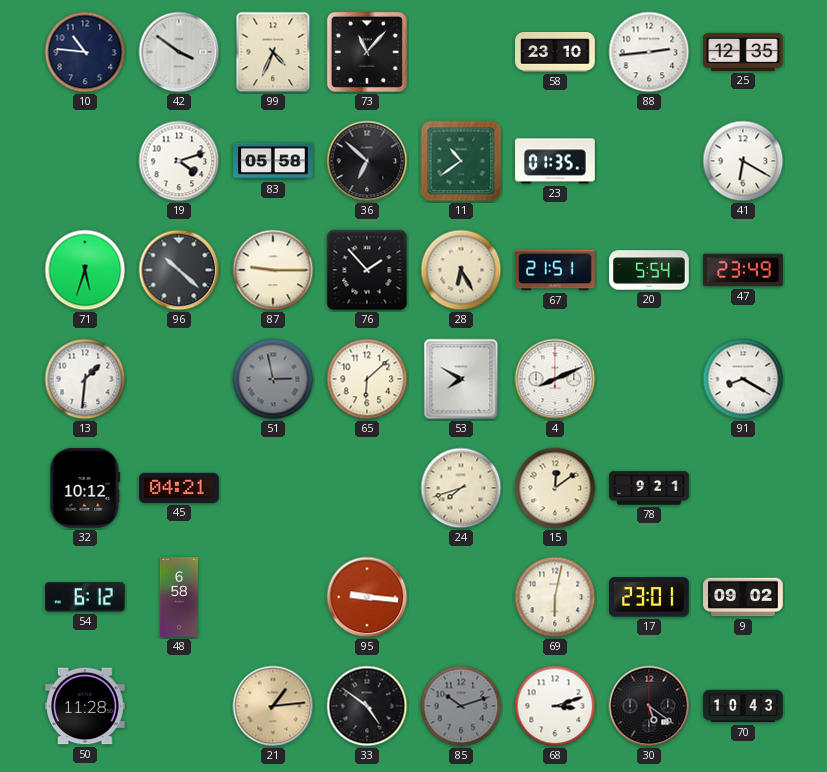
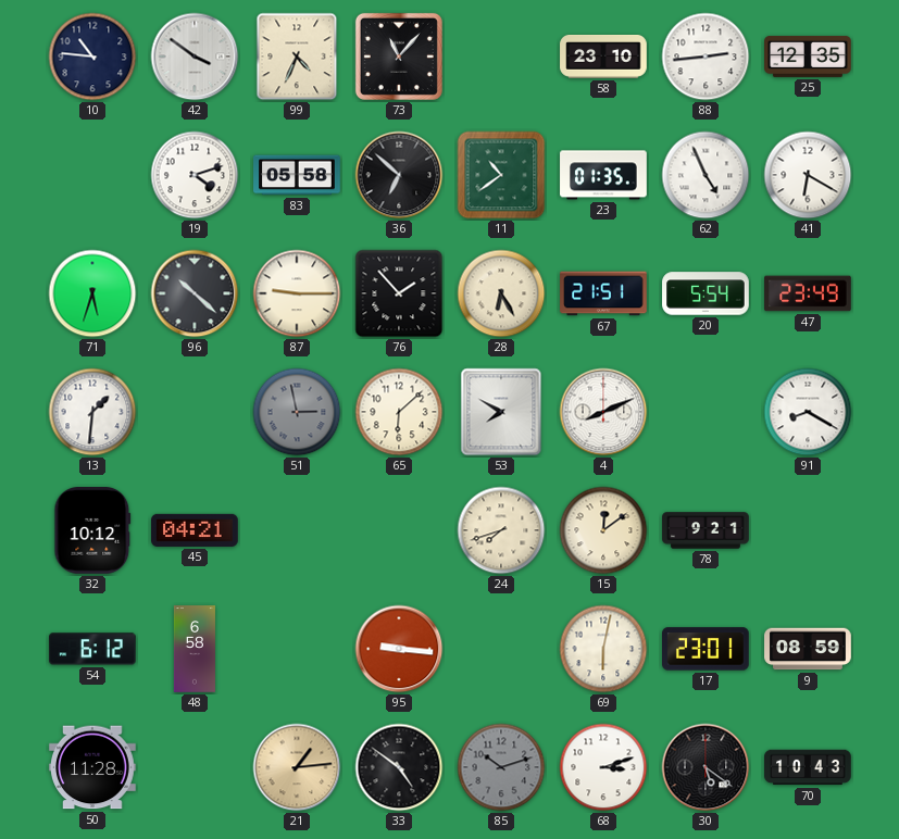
62: none -> 4:56 (706, 175)
9: 09:02 -> 08:59 (808, 649)
